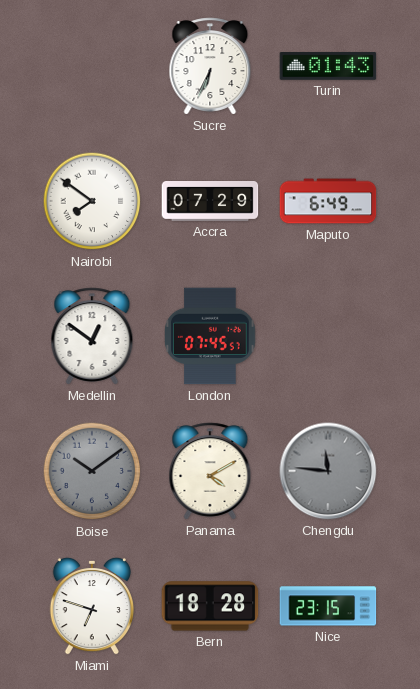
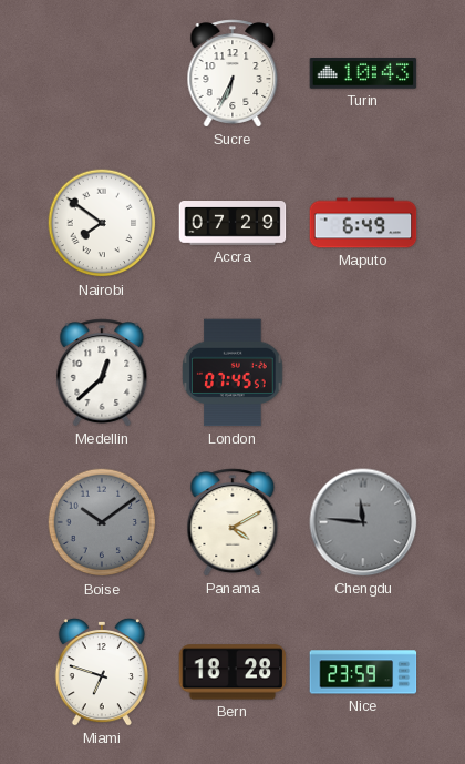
Turin: 01:43 -> 10:43 (363, 74)
Medellin: 12:51 -> 12:38 (102, 373)
Nice: 23:15 -> 23:59 (363, 672)
